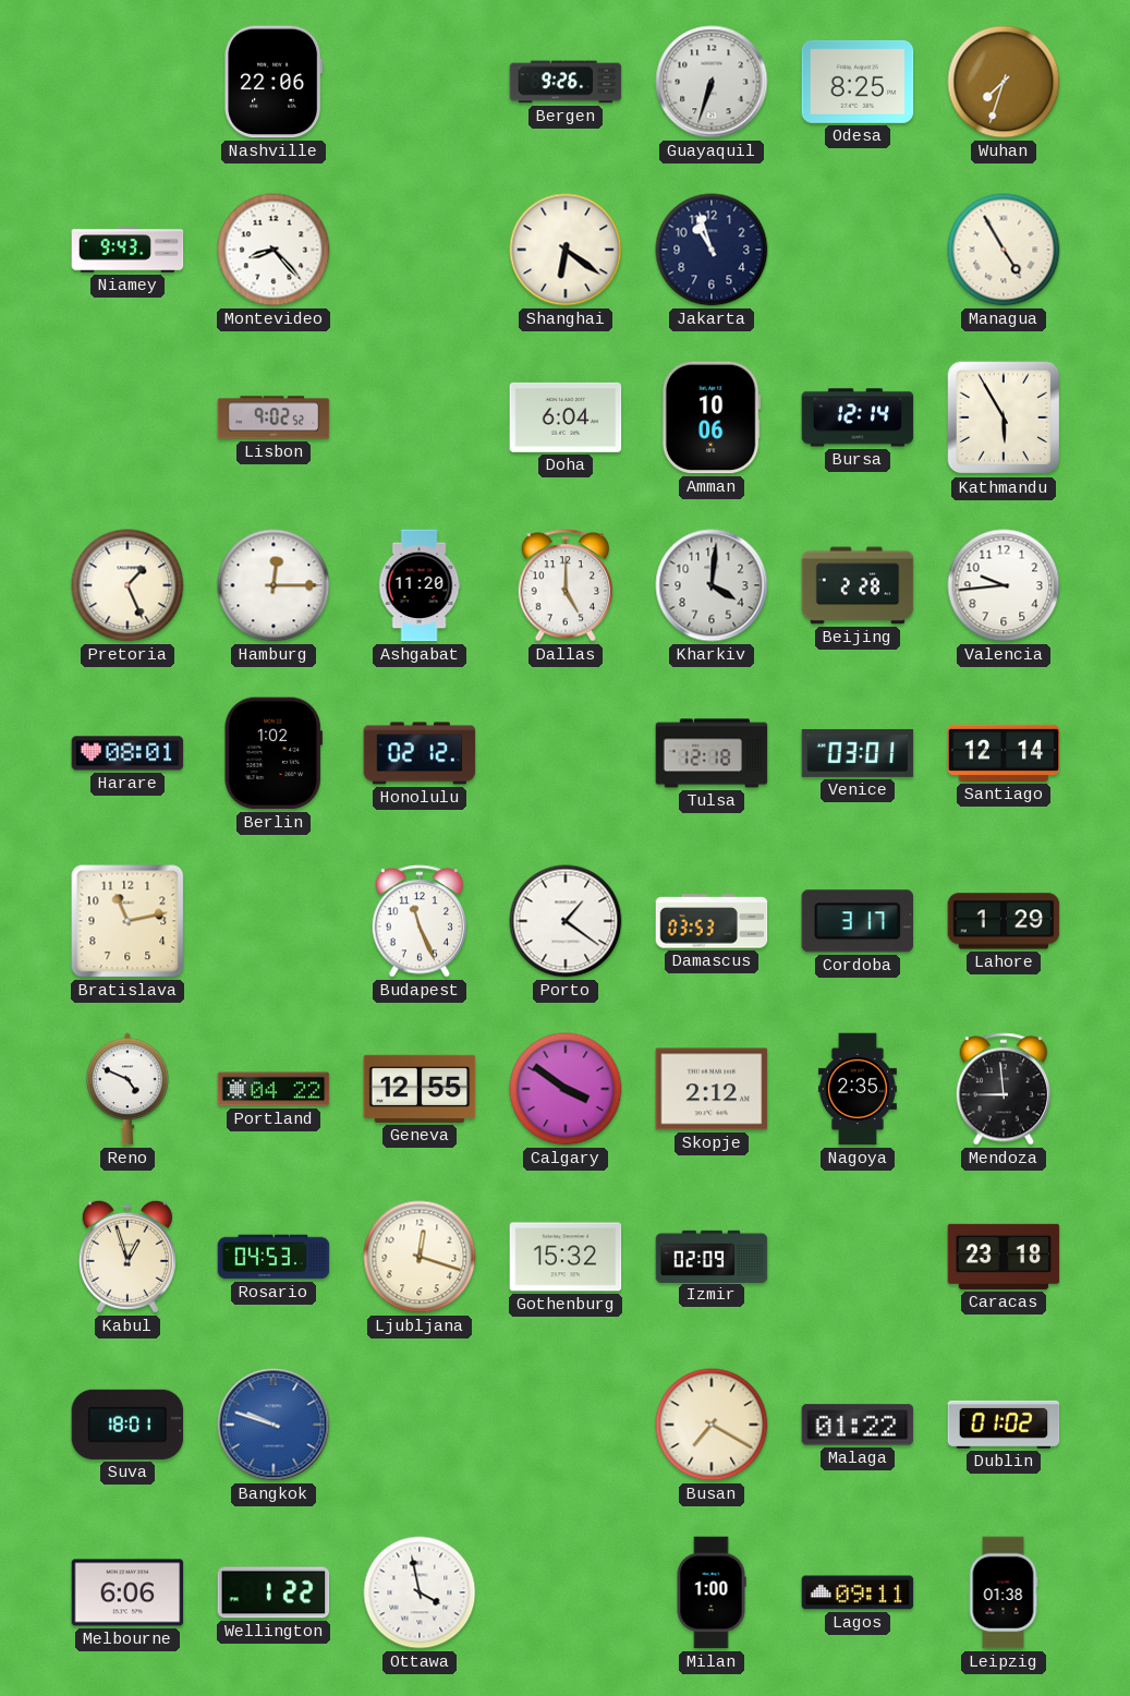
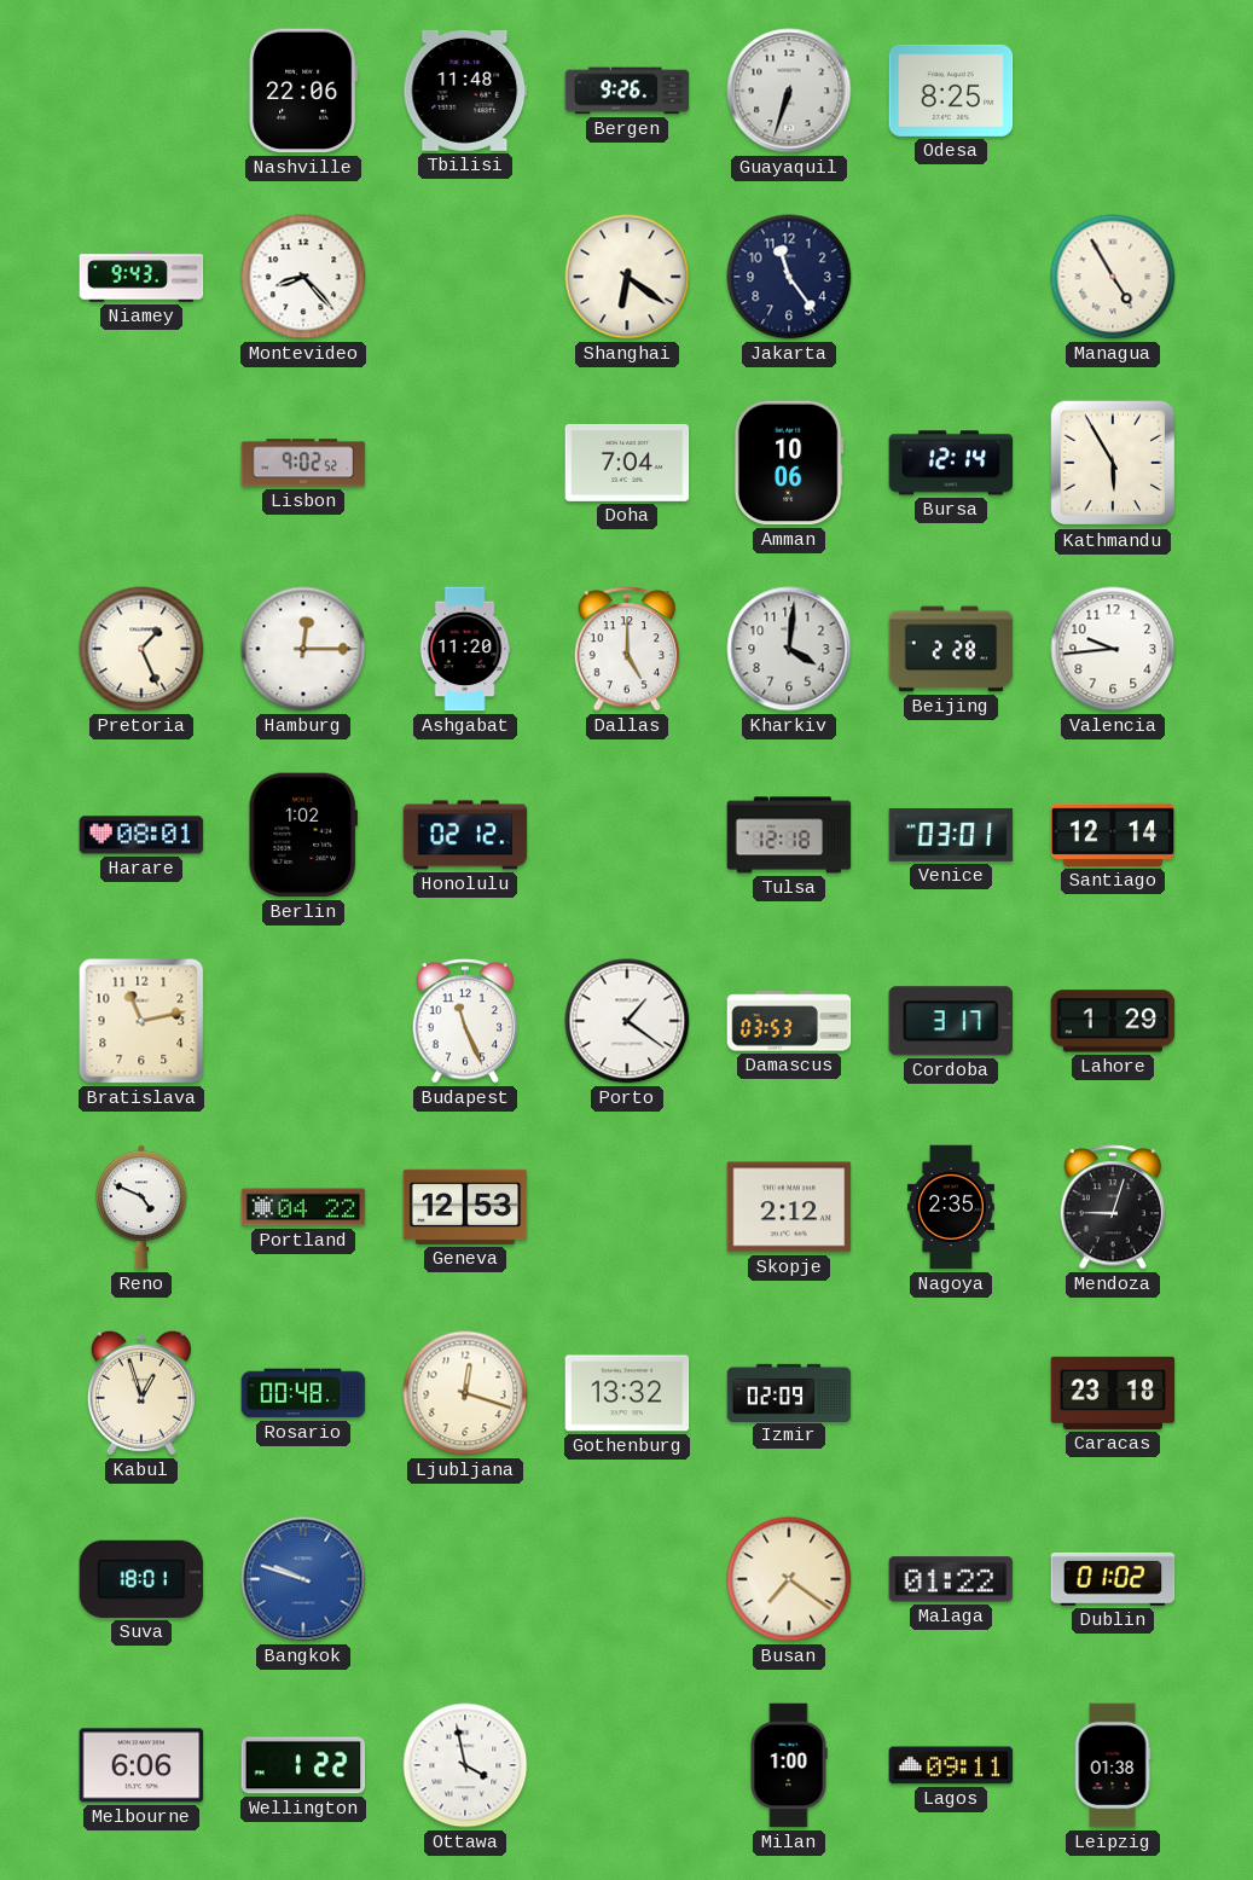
Tbilisi: none -> 11:48 (465, 91)
Wuhan: 7:33 -> none (1004, 82)
Jakarta: 10:57 -> 11:24 (789, 277)
Doha: 6:04 -> 7:04 (627, 463)
Geneva: 12:55 -> 12:53 (465, 1207)
Calgary: 3:51 -> none (566, 1089)
Mendoza: 8:59 -> 9:03 (1113, 1207)
Rosario: 04:53 -> 00:48 (303, 1393)
Gothenburg: 15:32 -> 13:32 (627, 1393)
Busan: 7:20 -> 7:21 (789, 1579)
